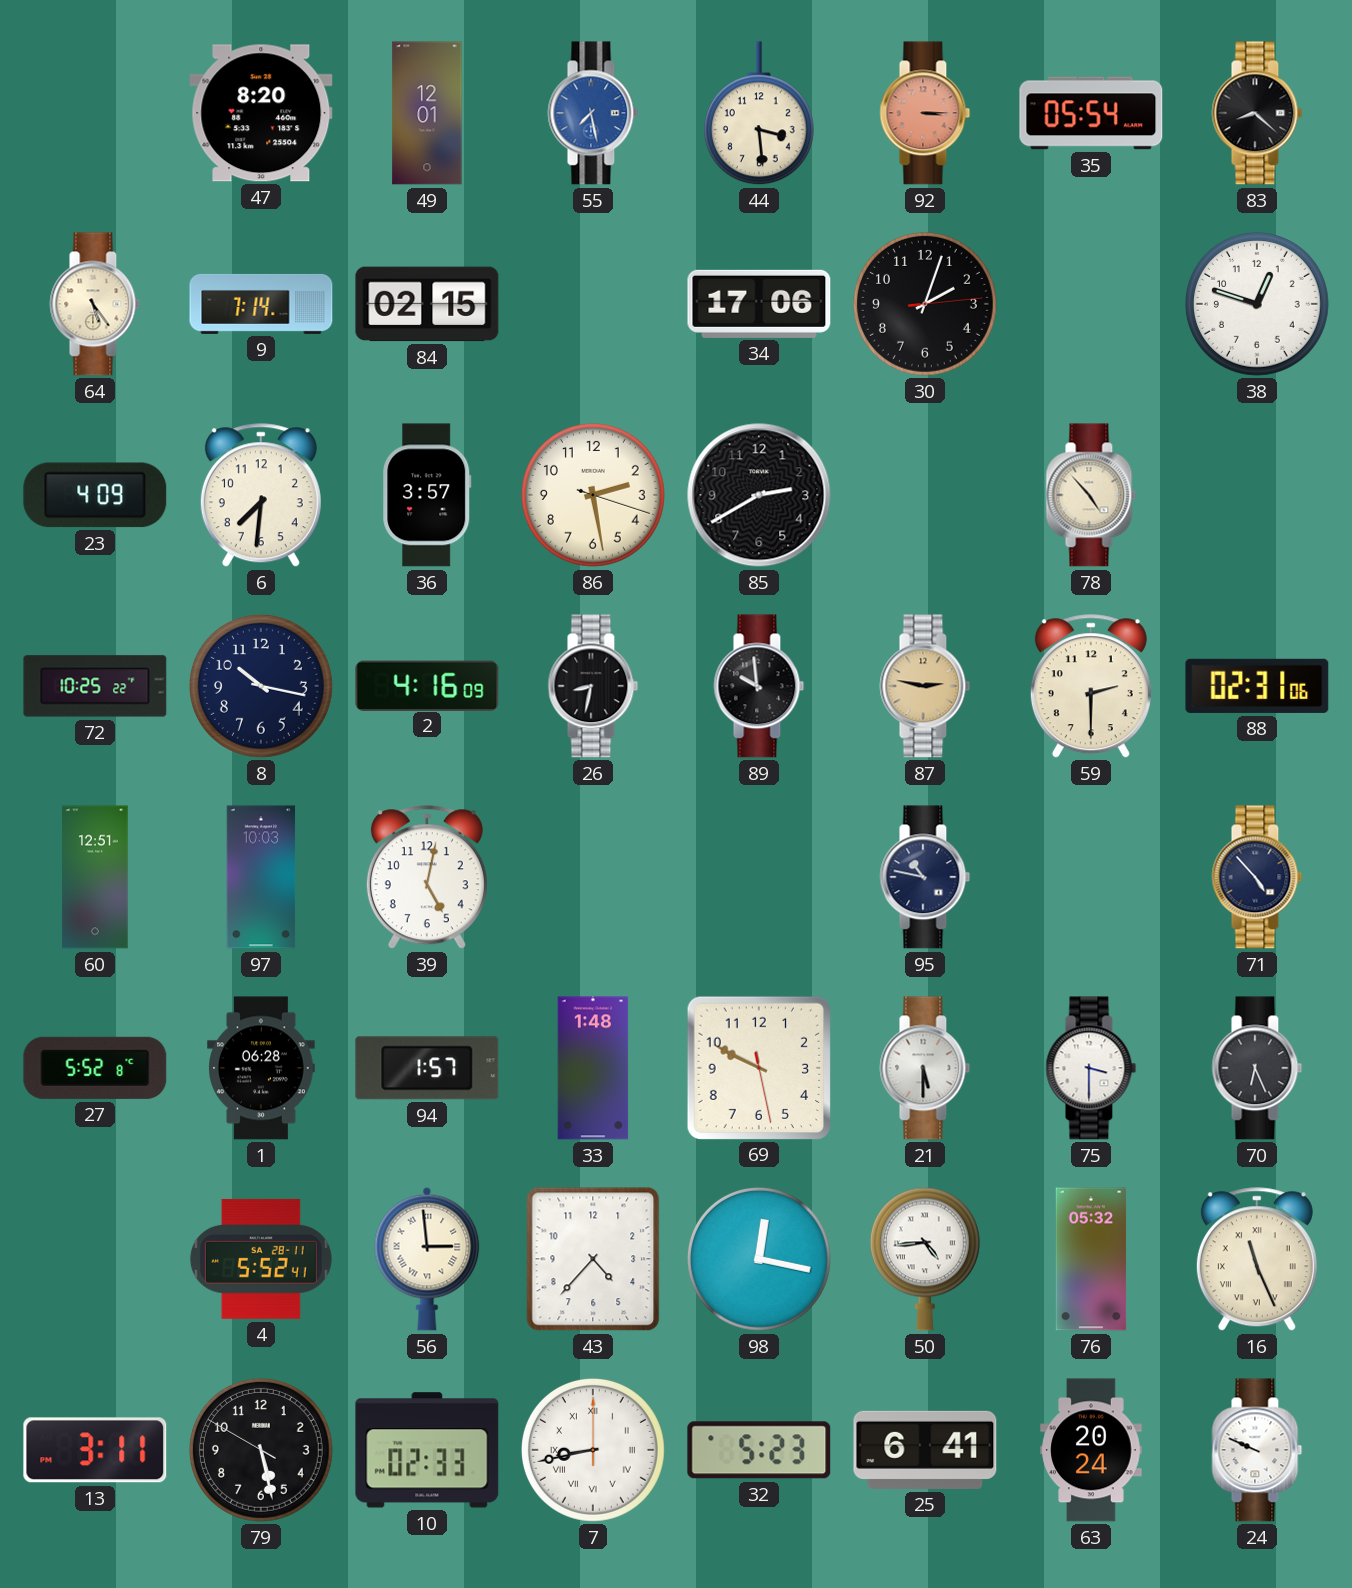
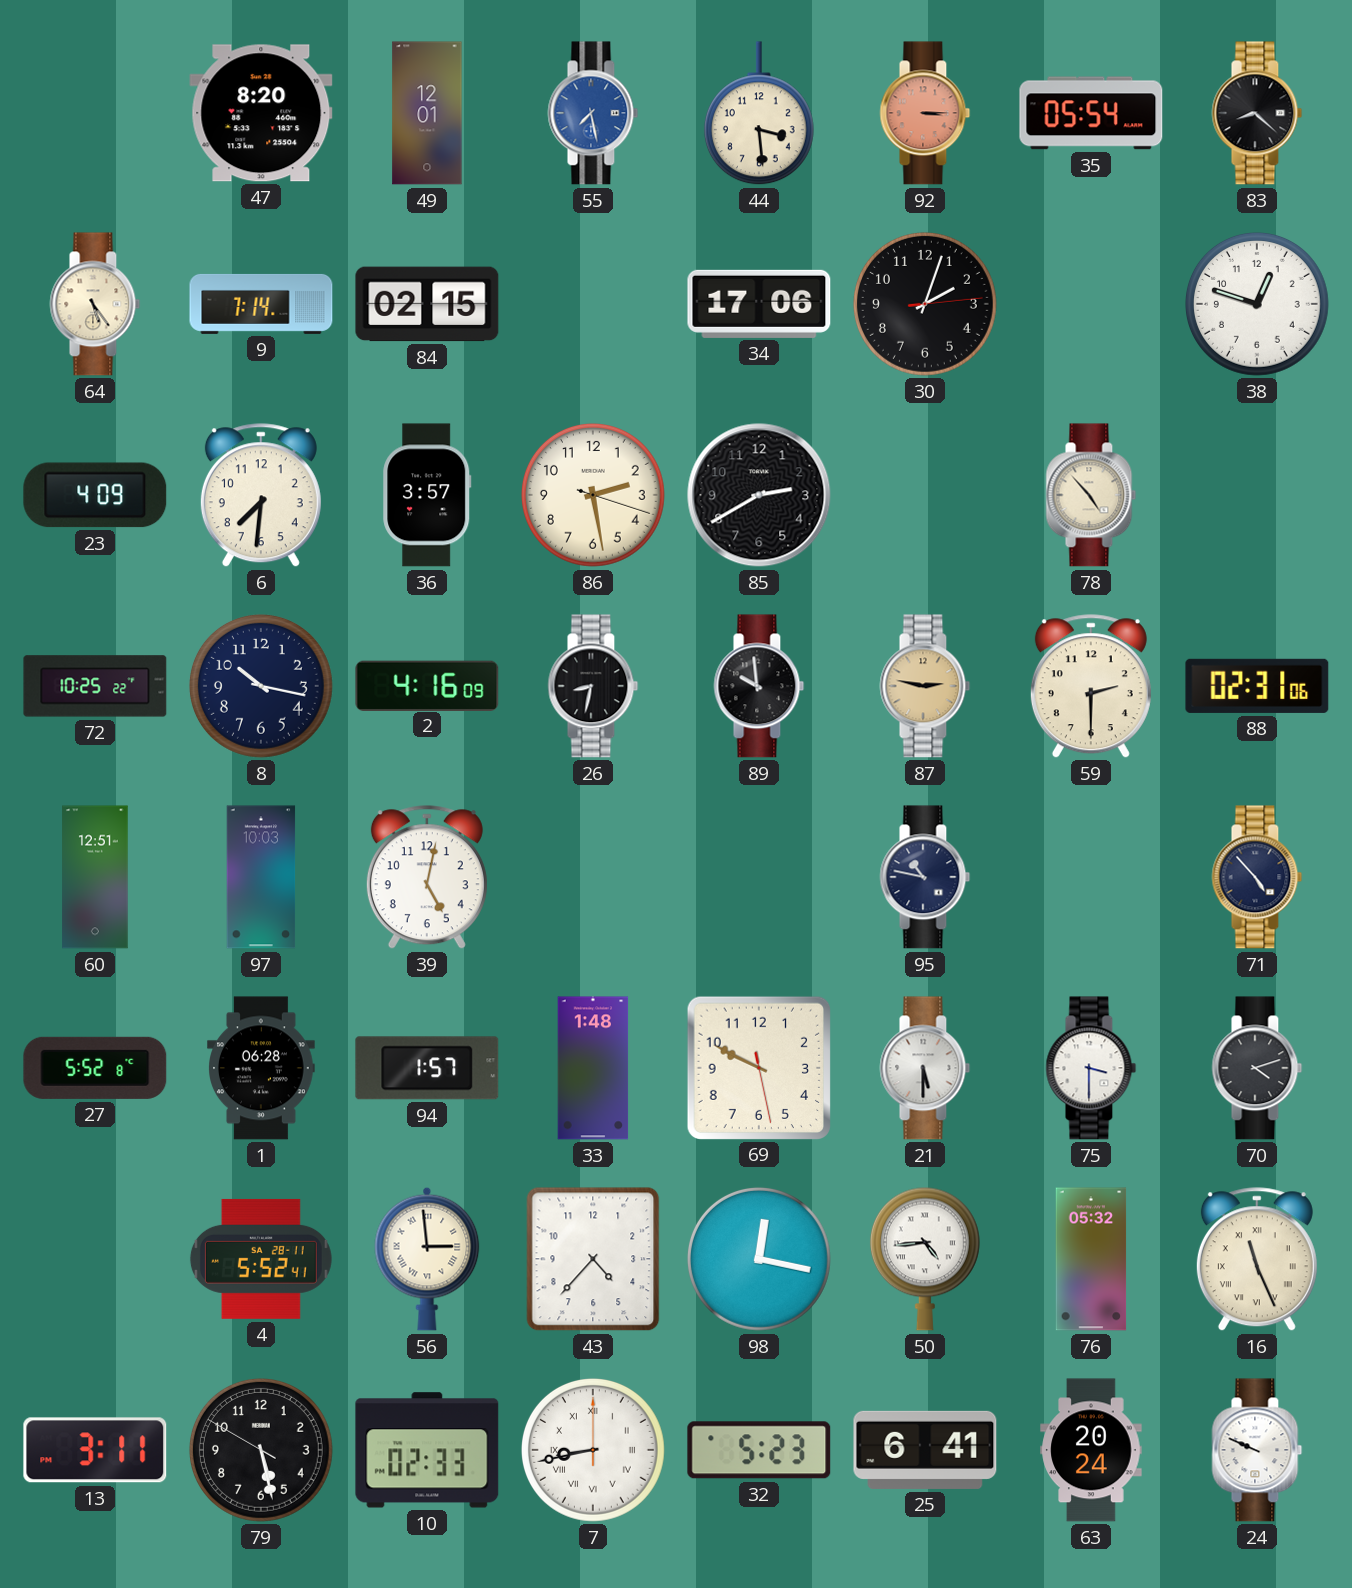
70: 6:26 -> 4:12 (1257, 1068)
